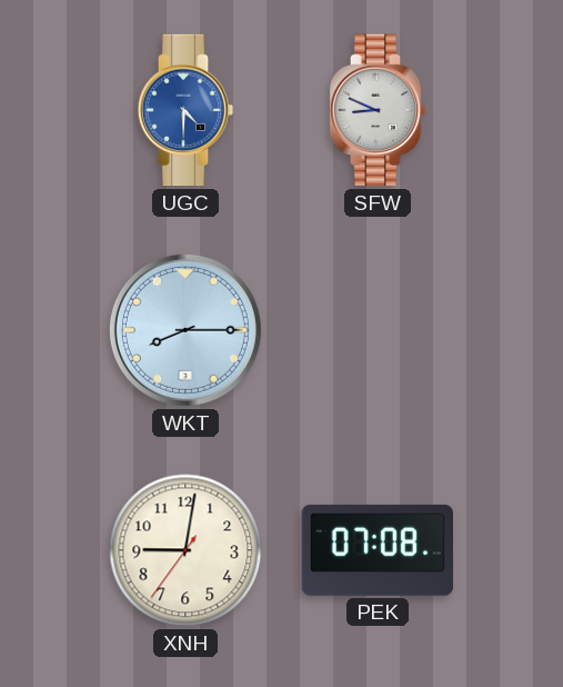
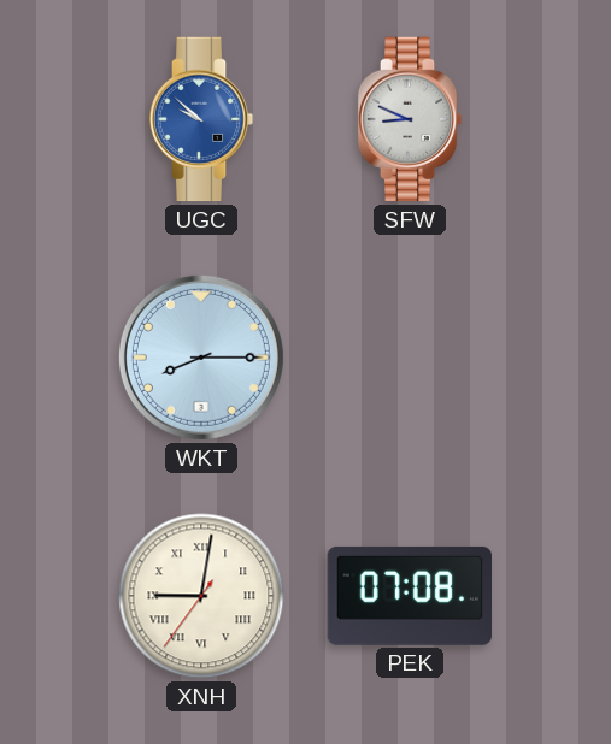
UGC: 4:30 -> 9:52 (201, 119)
XNH numerals: Arabic -> Roman (201, 596)
